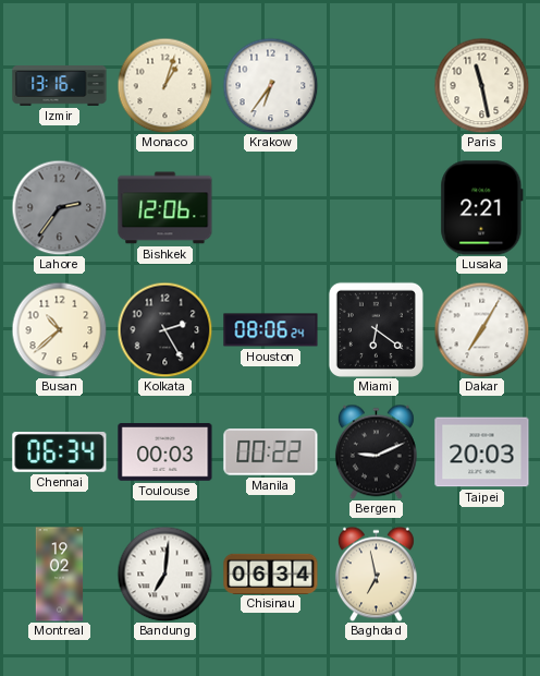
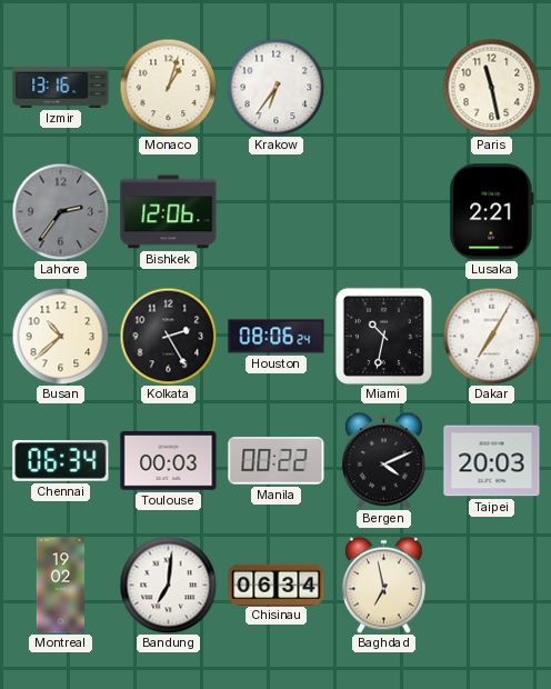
Miami: 6:21 -> 10:32 (383, 336)
Bergen: 9:11 -> 4:11 (383, 460)
